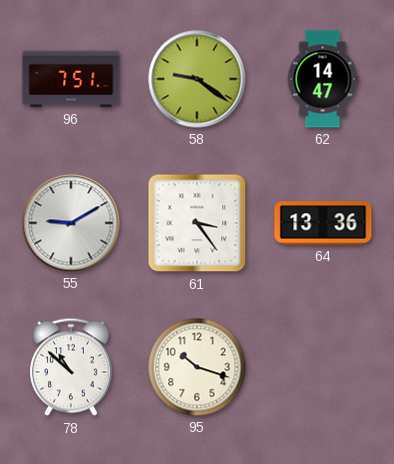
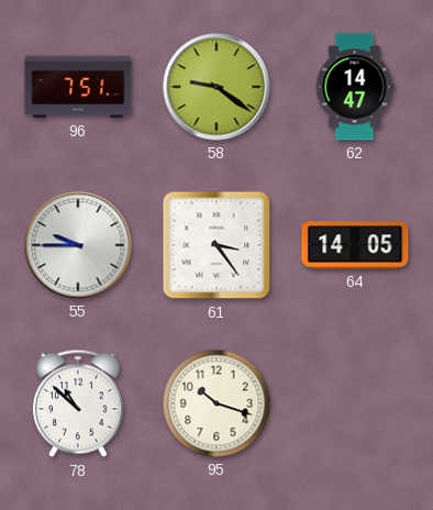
55: 9:10 -> 9:45 (78, 245)
64: 13:36 -> 14:05 (355, 245)
